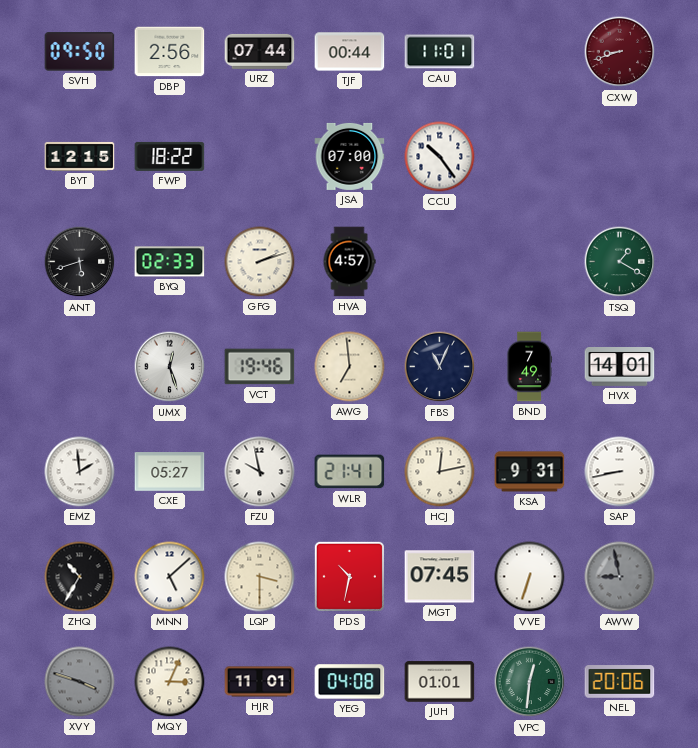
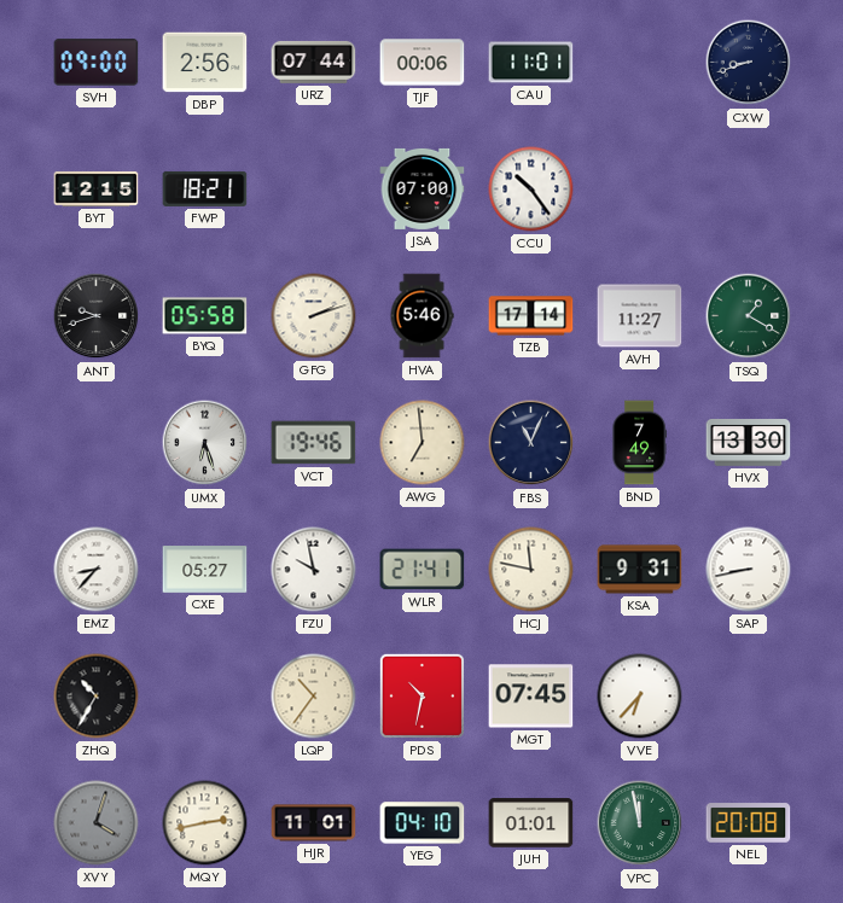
SVH: 09:50 -> 09:00 (97, 63)
TJF: 00:44 -> 00:06 (423, 63)
CXW dial: burgundy -> navy (749, 63)
FWP: 18:22 -> 18:21 (205, 188)
ANT: 5:42 -> 9:42 (97, 316)
BYQ: 02:33 -> 05:58 (205, 316)
HVA: 4:57 -> 5:46 (421, 316)
TZB: none -> 17:14 (531, 316)
AVH: none -> 11:27 (640, 316)
UMX: 12:27 -> 6:27 (205, 443)
HVX: 14:01 -> 13:30 (749, 443)
EMZ: 1:59 -> 8:37 (97, 570)
HCJ: 12:13 -> 11:47 (531, 570)
MNN: 5:08 -> none (170, 577)
LQP: 3:30 -> 10:36 (314, 697)
VVE: 6:33 -> 6:37 (640, 697)
AWW: 8:58 -> none (620, 577)
XVY: 3:48 -> 4:03 (97, 823)
MQY: 3:04 -> 2:43 (205, 823)
YEG: 04:08 -> 04:10 (423, 823)
VPC: 12:31 -> 11:58 (640, 823)
NEL: 20:06 -> 20:08 (749, 823)
